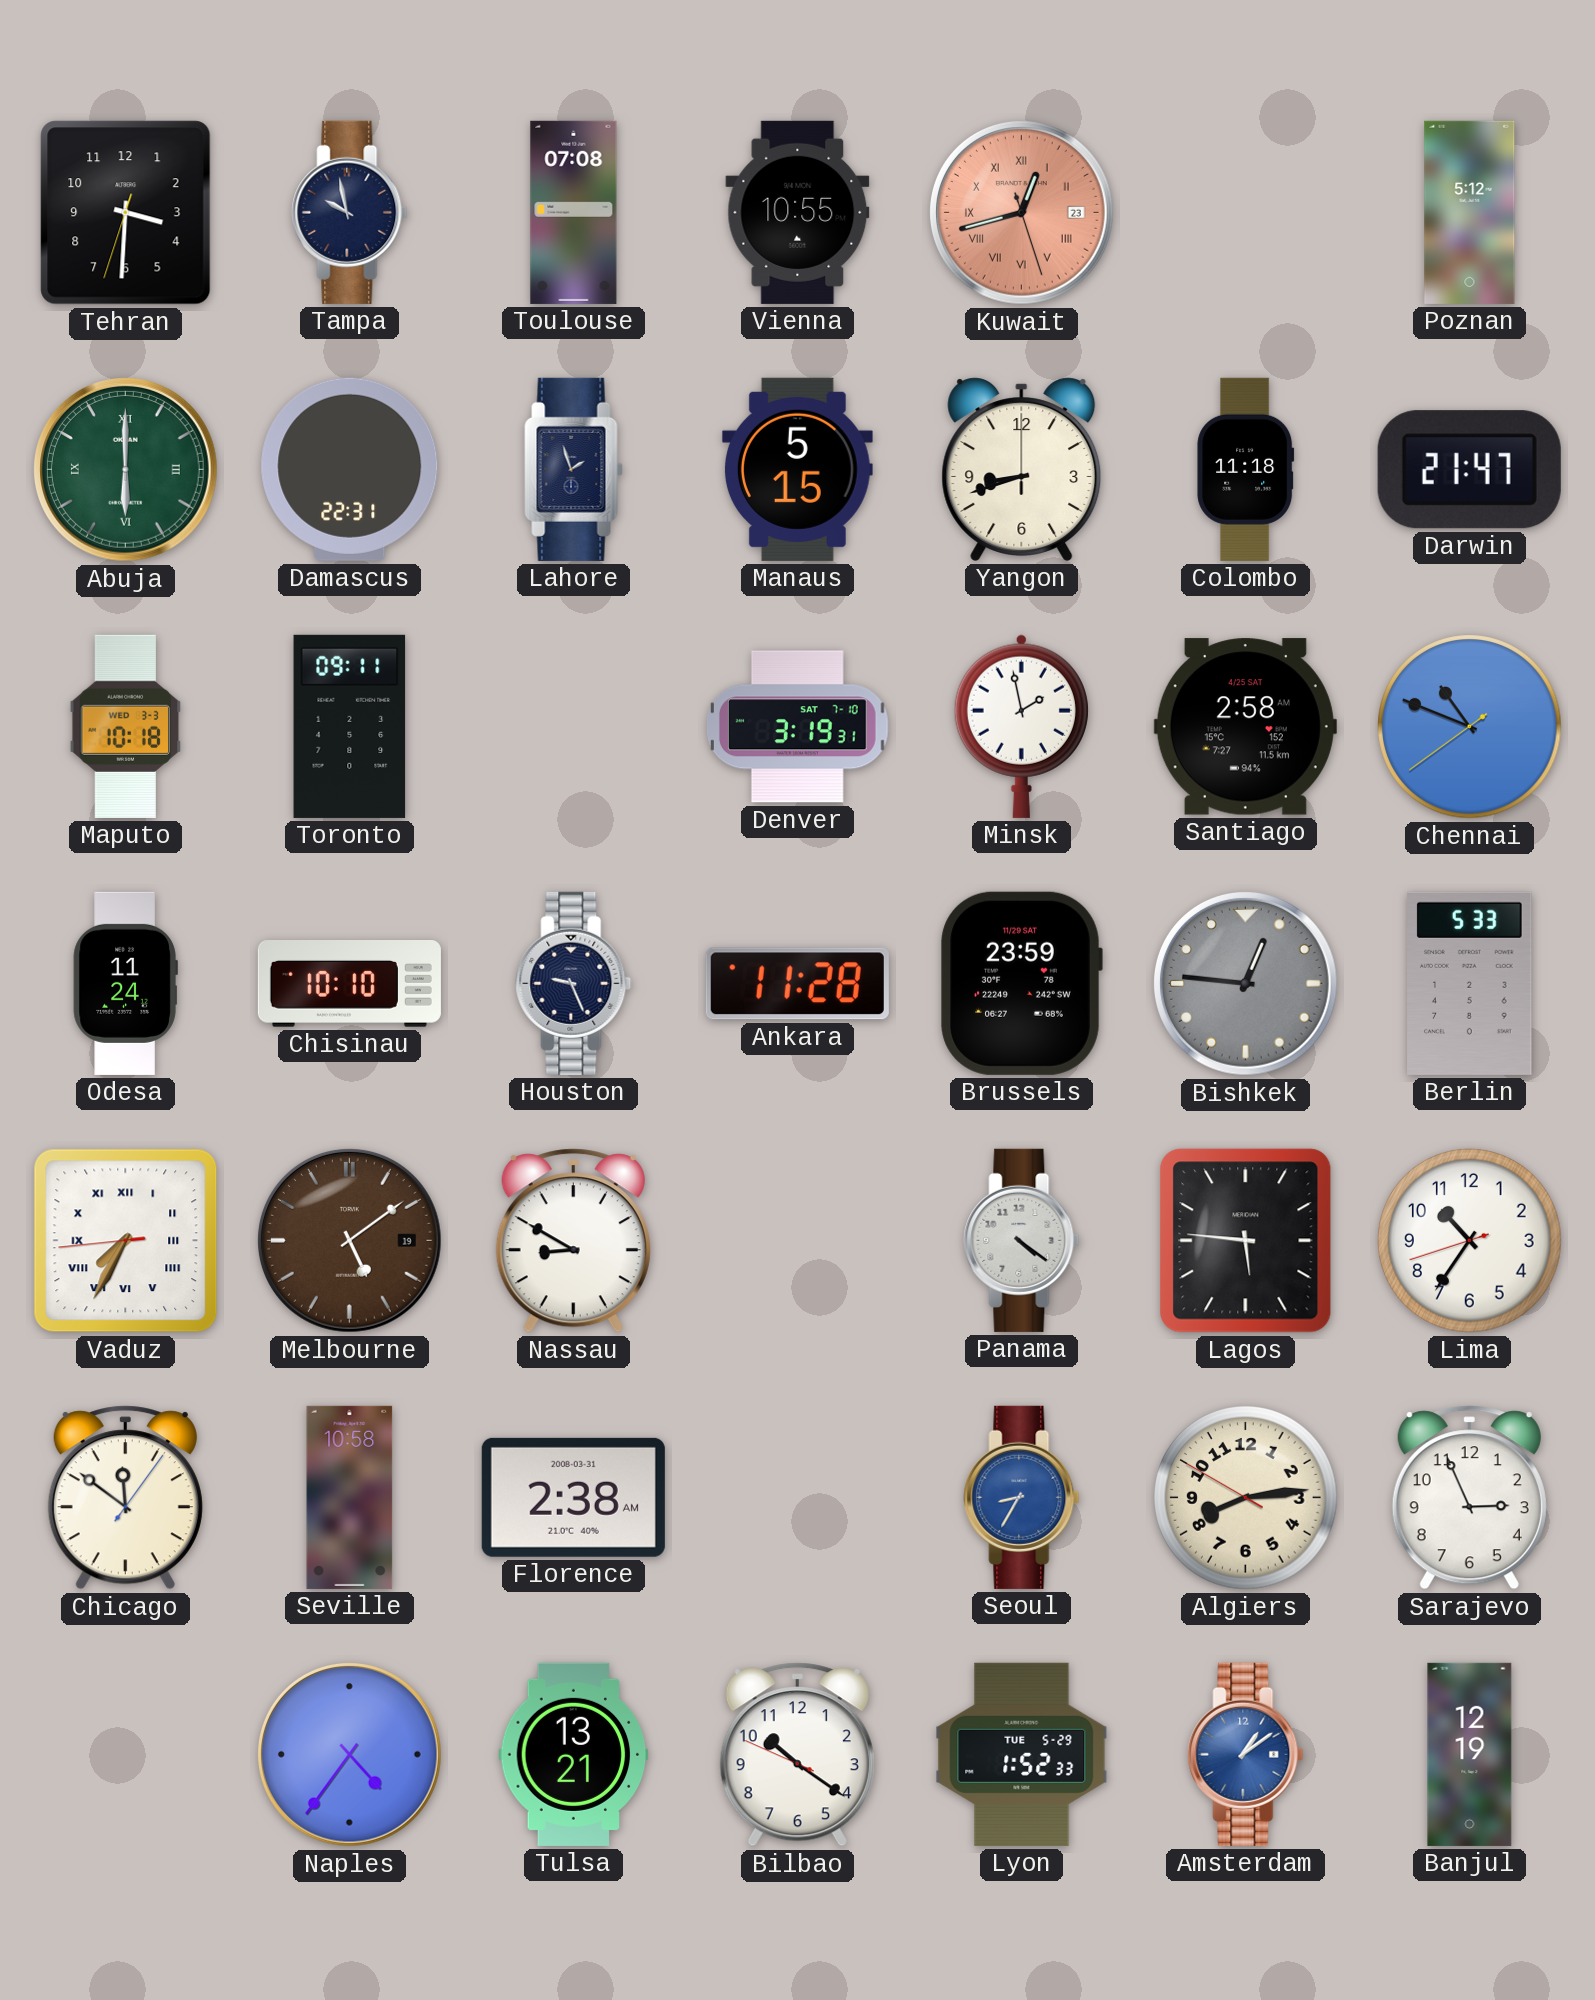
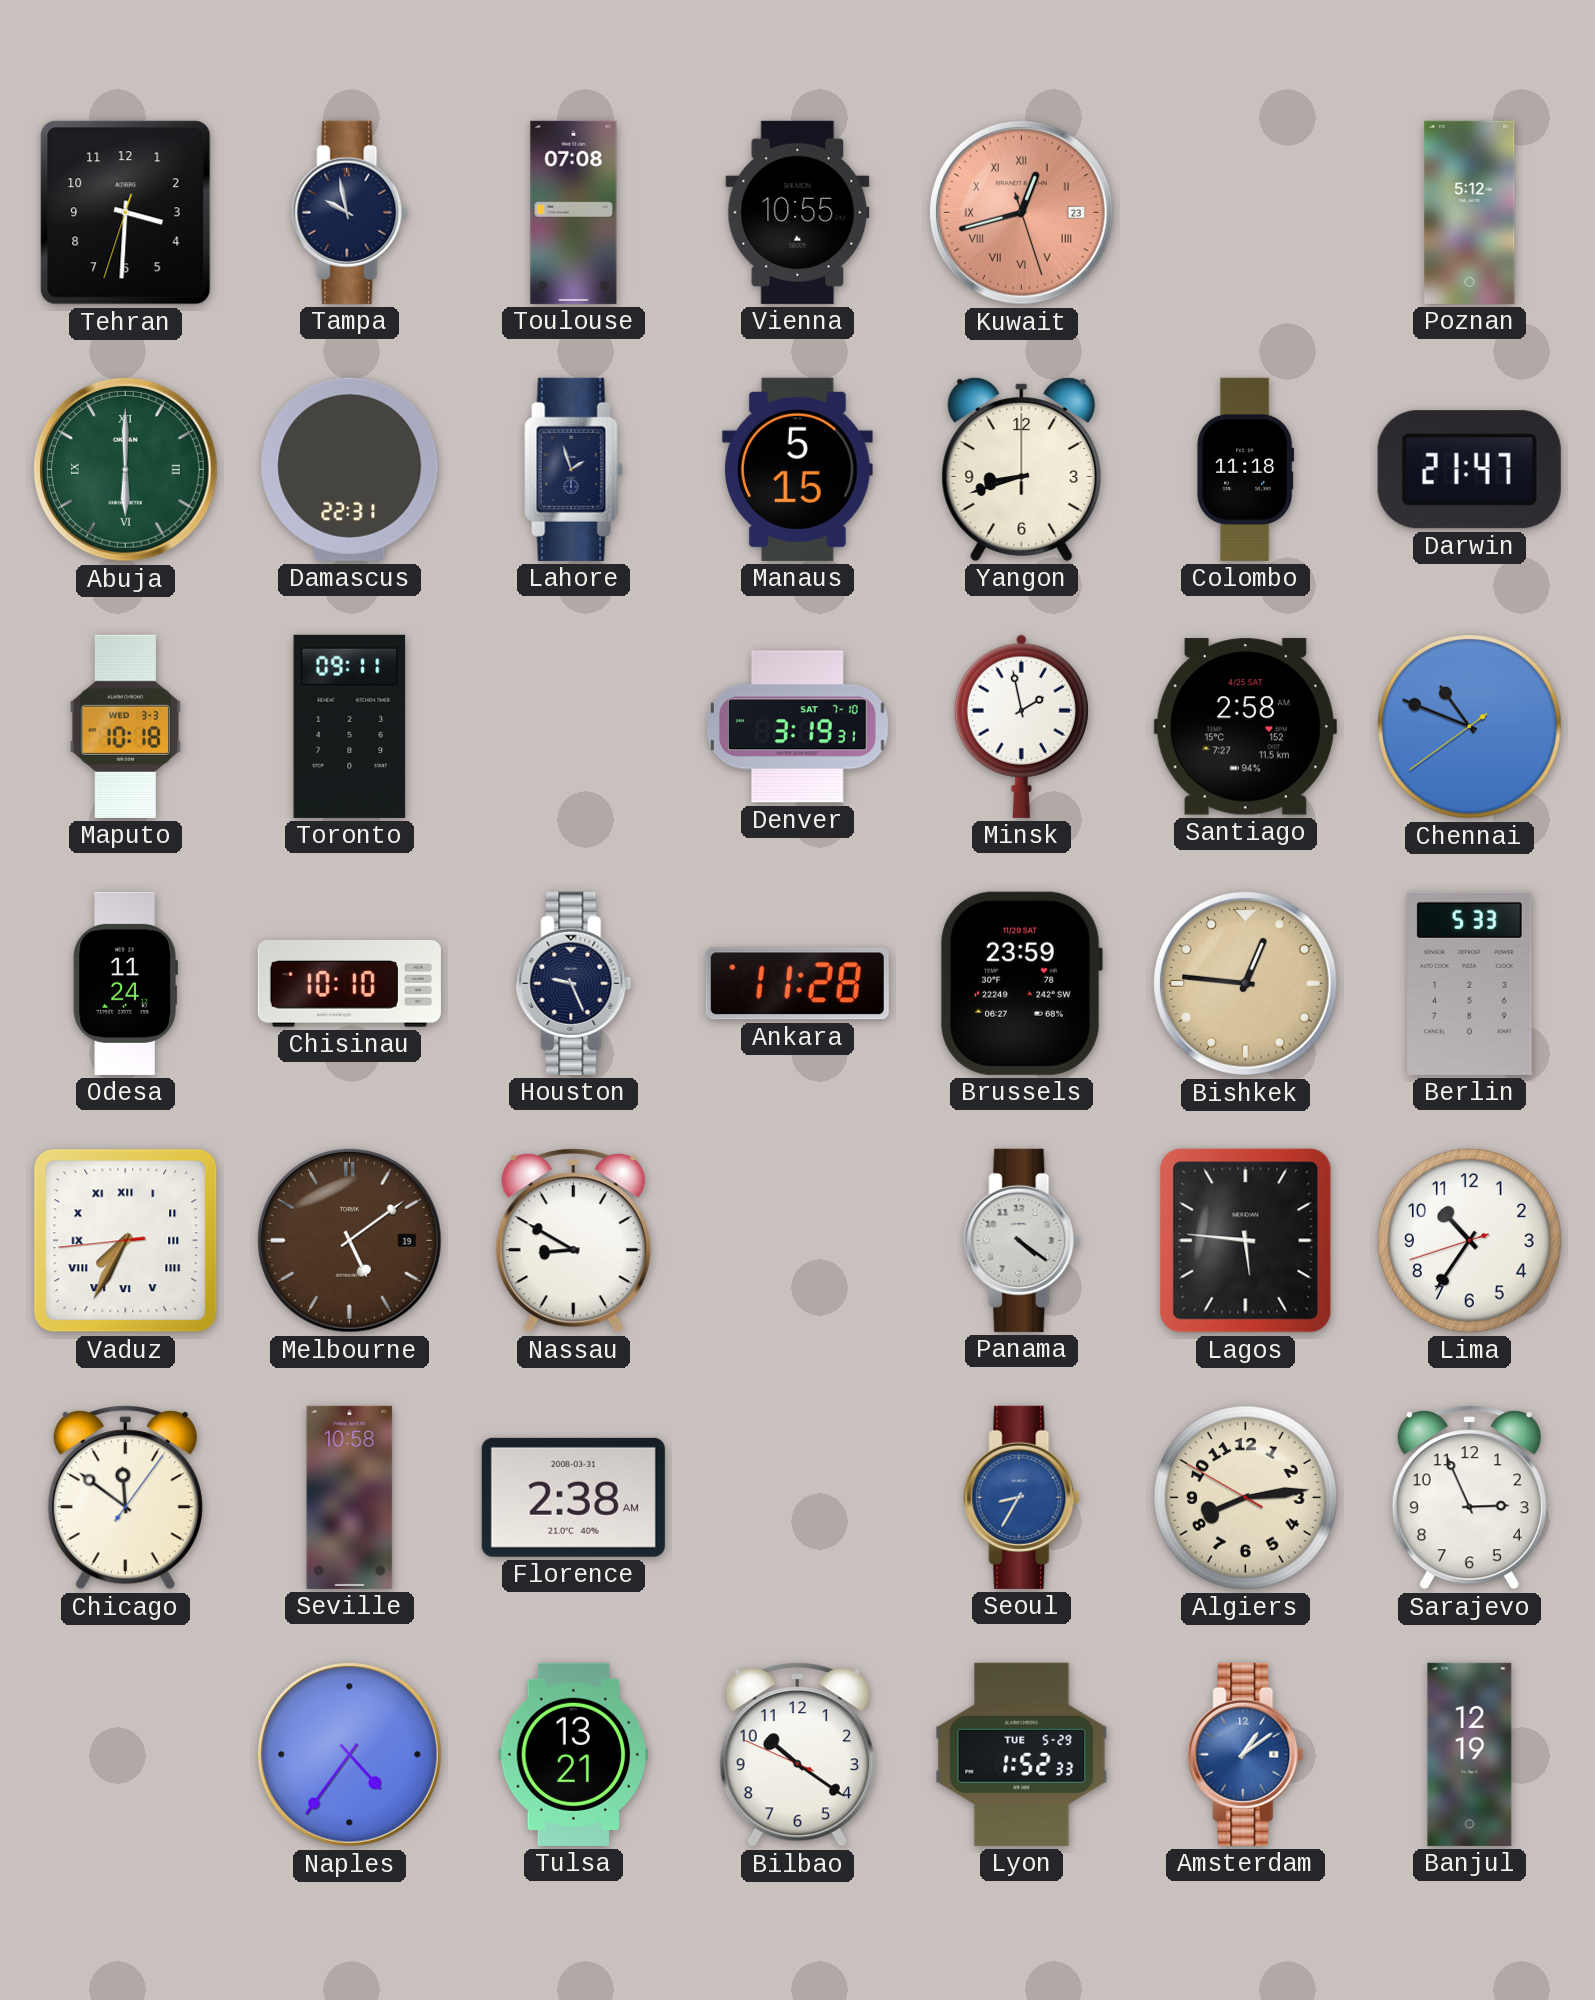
Bishkek dial: grey -> champagne (1245, 983)
